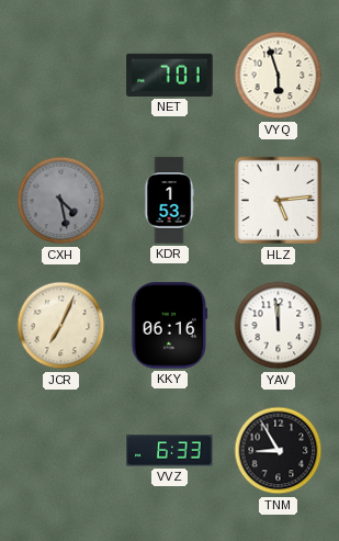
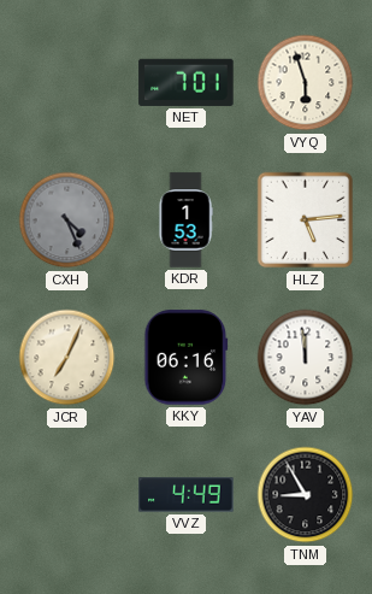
CXH: 4:28 -> 4:26 (67, 220)
VVZ: 6:33 -> 4:49 (187, 495)
